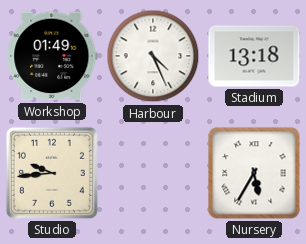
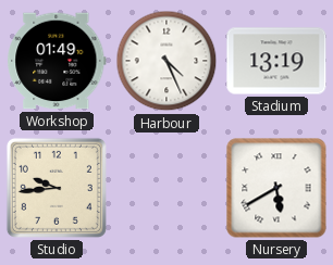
Stadium: 13:18 -> 13:19 (276, 61)
Nursery: 5:35 -> 5:40 (276, 188)
